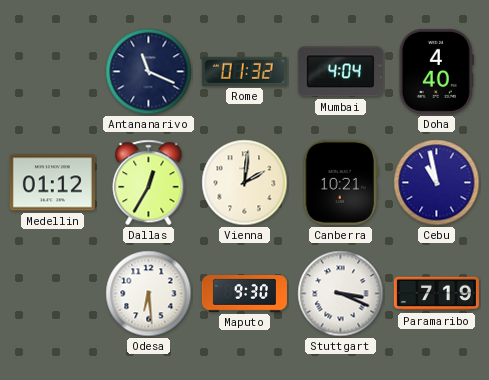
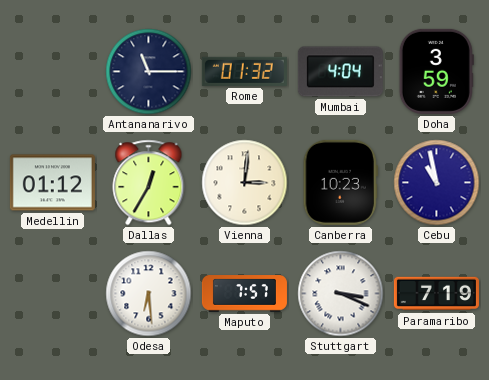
Antananarivo: 11:19 -> 11:15 (149, 72)
Doha: 4:40 -> 3:59 (436, 71)
Vienna: 2:01 -> 3:01 (245, 183)
Canberra: 10:21 -> 10:23 (340, 182)
Maputo: 9:30 -> 7:57 (244, 294)
